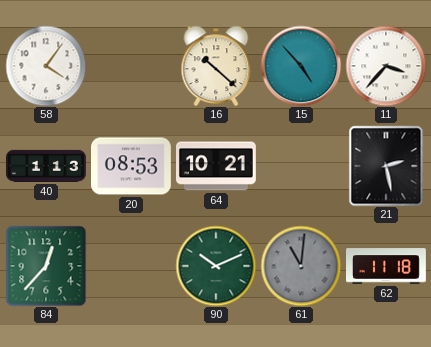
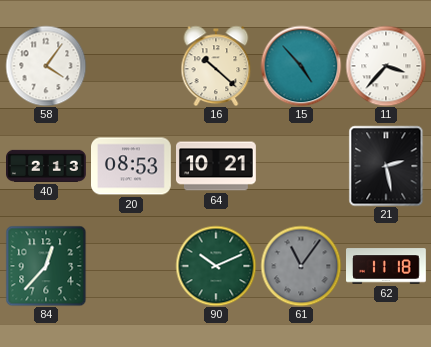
40: 1:13 -> 2:13 (47, 166)
61: 11:01 -> 11:06 (301, 266)
